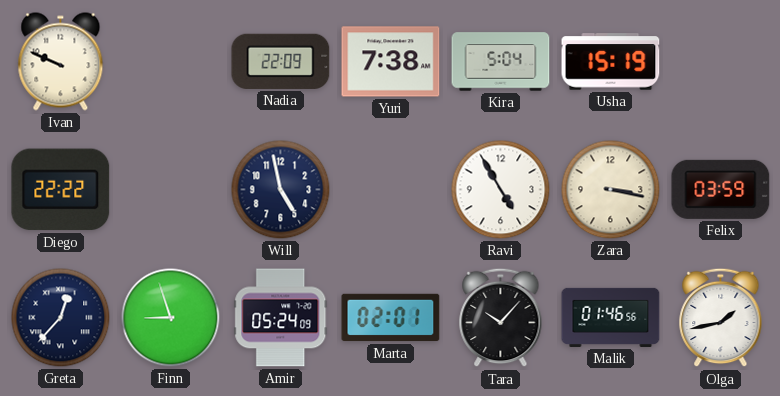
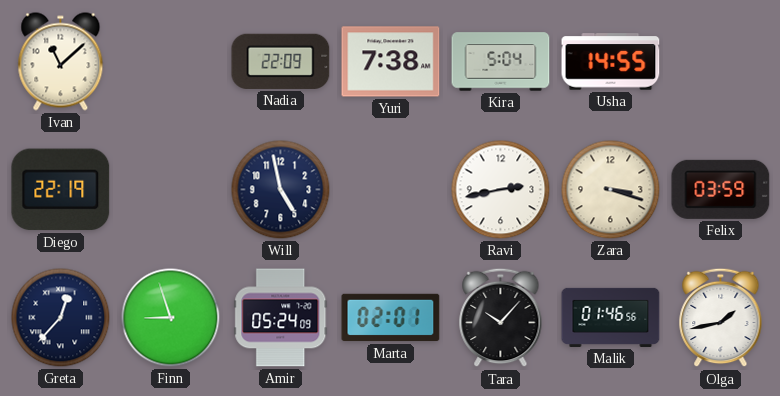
Ivan: 9:49 -> 11:08 (61, 62)
Usha: 15:19 -> 14:55 (611, 62)
Diego: 22:22 -> 22:19 (61, 190)
Ravi: 4:55 -> 2:43 (501, 190)
Zara: 3:17 -> 3:18 (611, 190)
